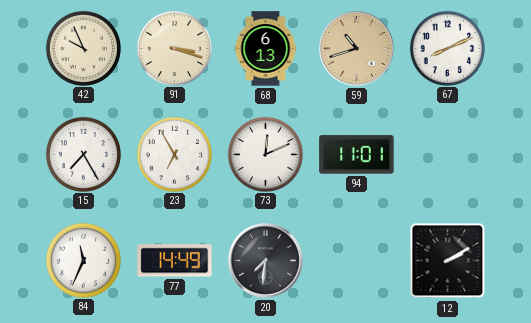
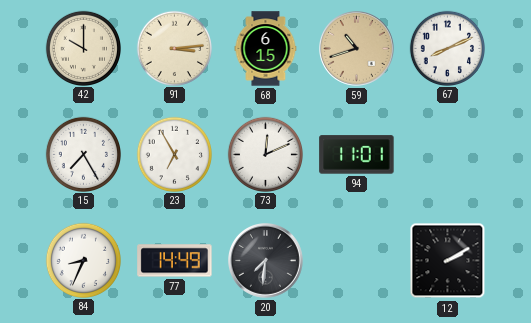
42: 9:56 -> 10:00 (83, 48)
91: 3:18 -> 3:14 (174, 48)
68: 6:13 -> 6:15 (266, 49)
84: 11:34 -> 8:34 (83, 260)
